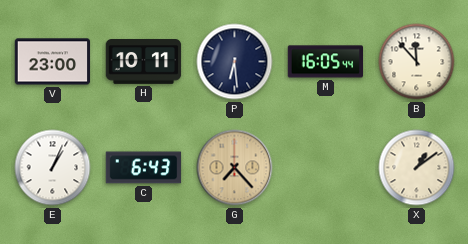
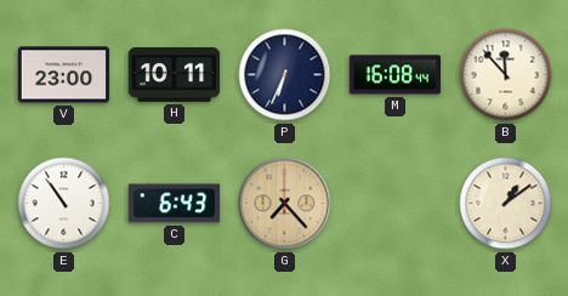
P: 6:29 -> 6:34 (285, 75)
M: 16:05 -> 16:08 (396, 75)
E: 1:04 -> 10:54 (64, 204)
